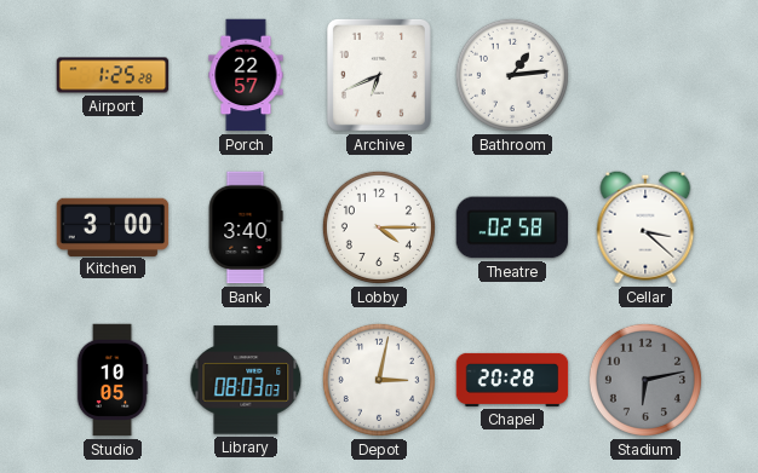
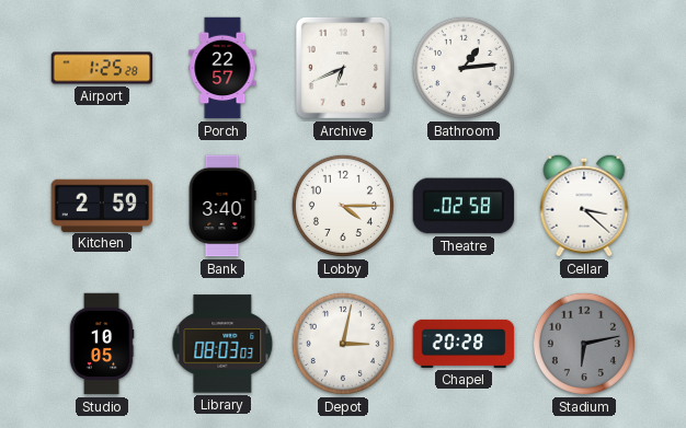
Kitchen: 3:00 -> 2:59 (102, 205)
